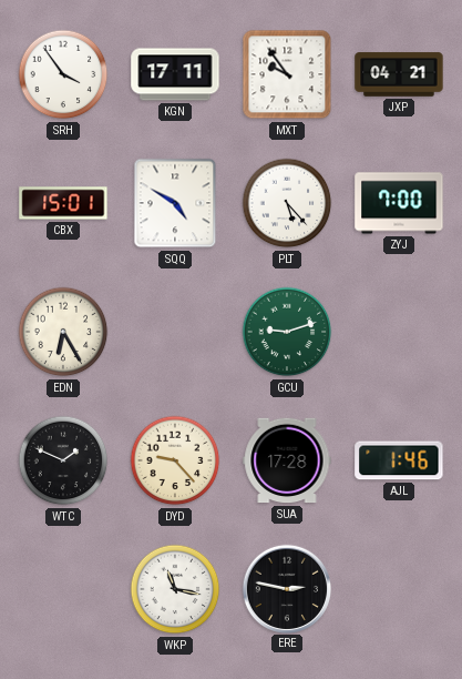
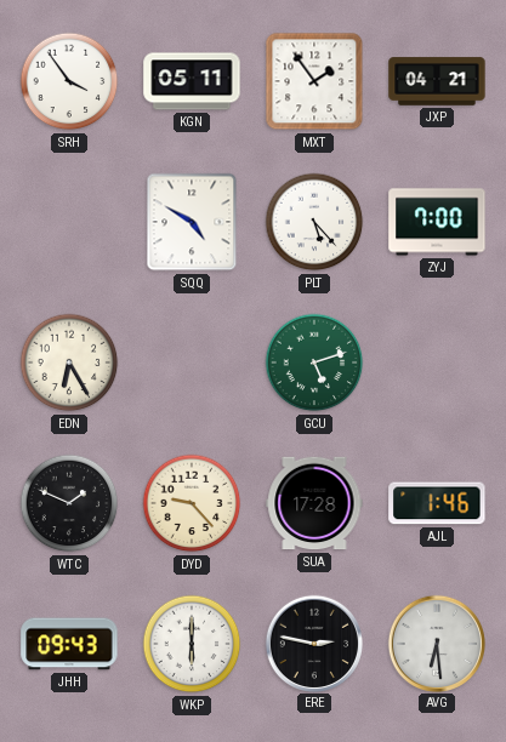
KGN: 17:11 -> 05:11 (192, 81)
MXT: 9:54 -> 1:54 (314, 81)
CBX: 15:01 -> none (63, 203)
GCU: 9:12 -> 5:12 (314, 363)
JHH: none -> 09:43 (69, 644)
WKP: 11:17 -> 6:00 (192, 644)
AVG: none -> 6:29 (436, 643)
